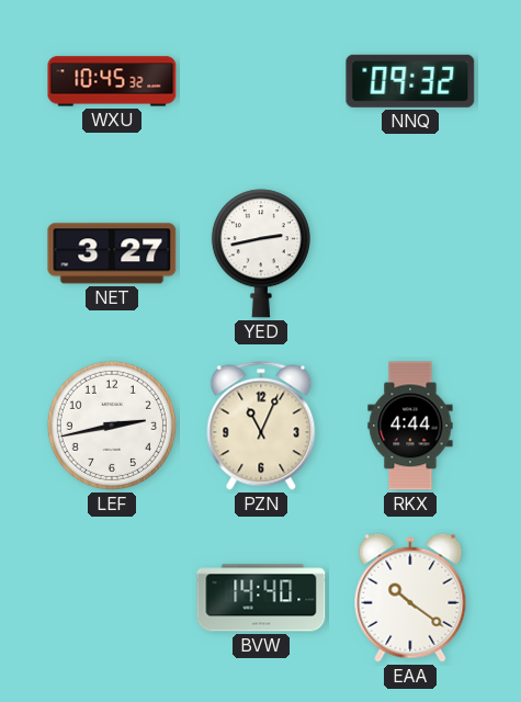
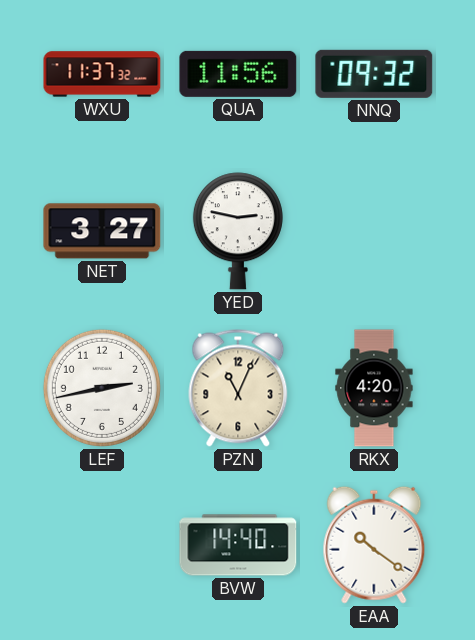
WXU: 10:45 -> 11:37 (102, 74)
QUA: none -> 11:56 (238, 74)
YED: 2:43 -> 2:47 (238, 231)
RKX: 4:44 -> 4:20 (374, 388)
